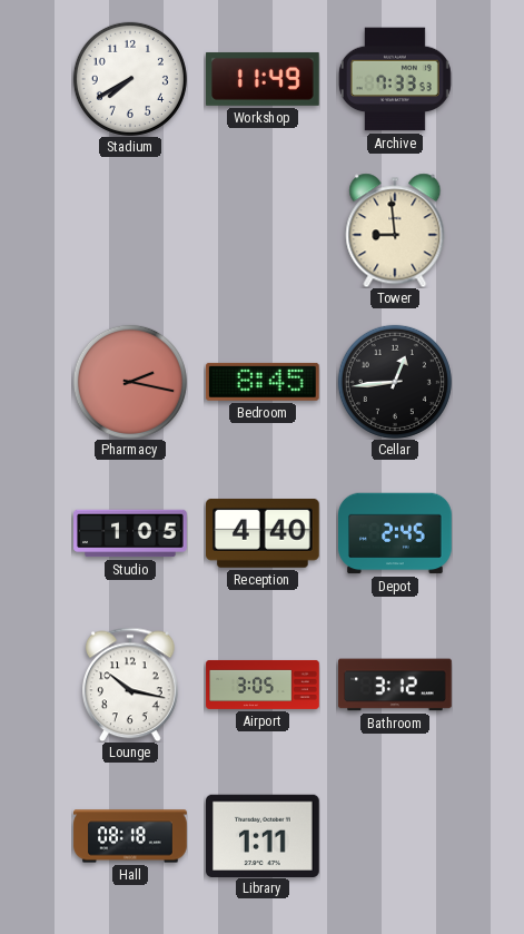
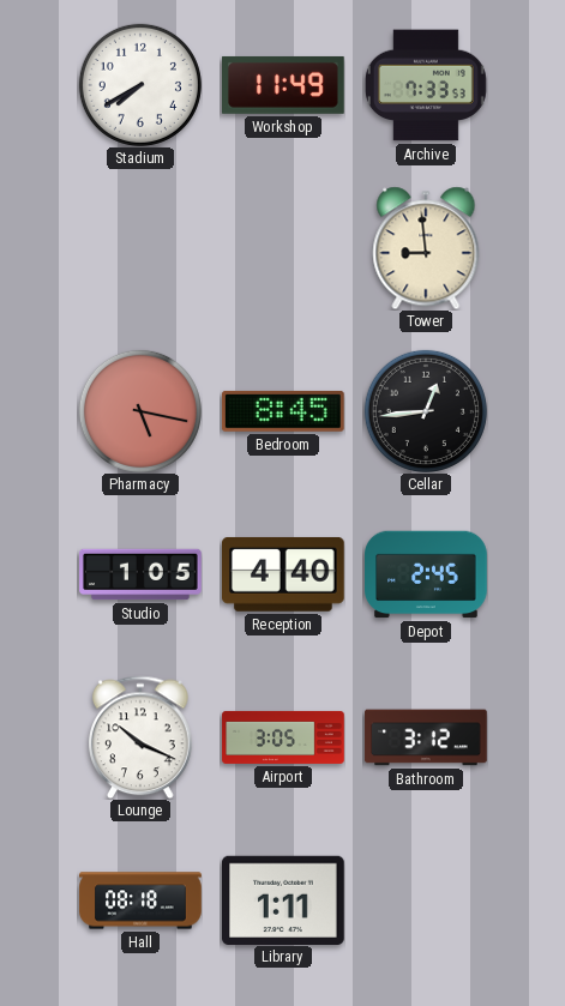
Pharmacy: 2:17 -> 5:17 (140, 411)
Lounge: 10:17 -> 10:19 (142, 737)
